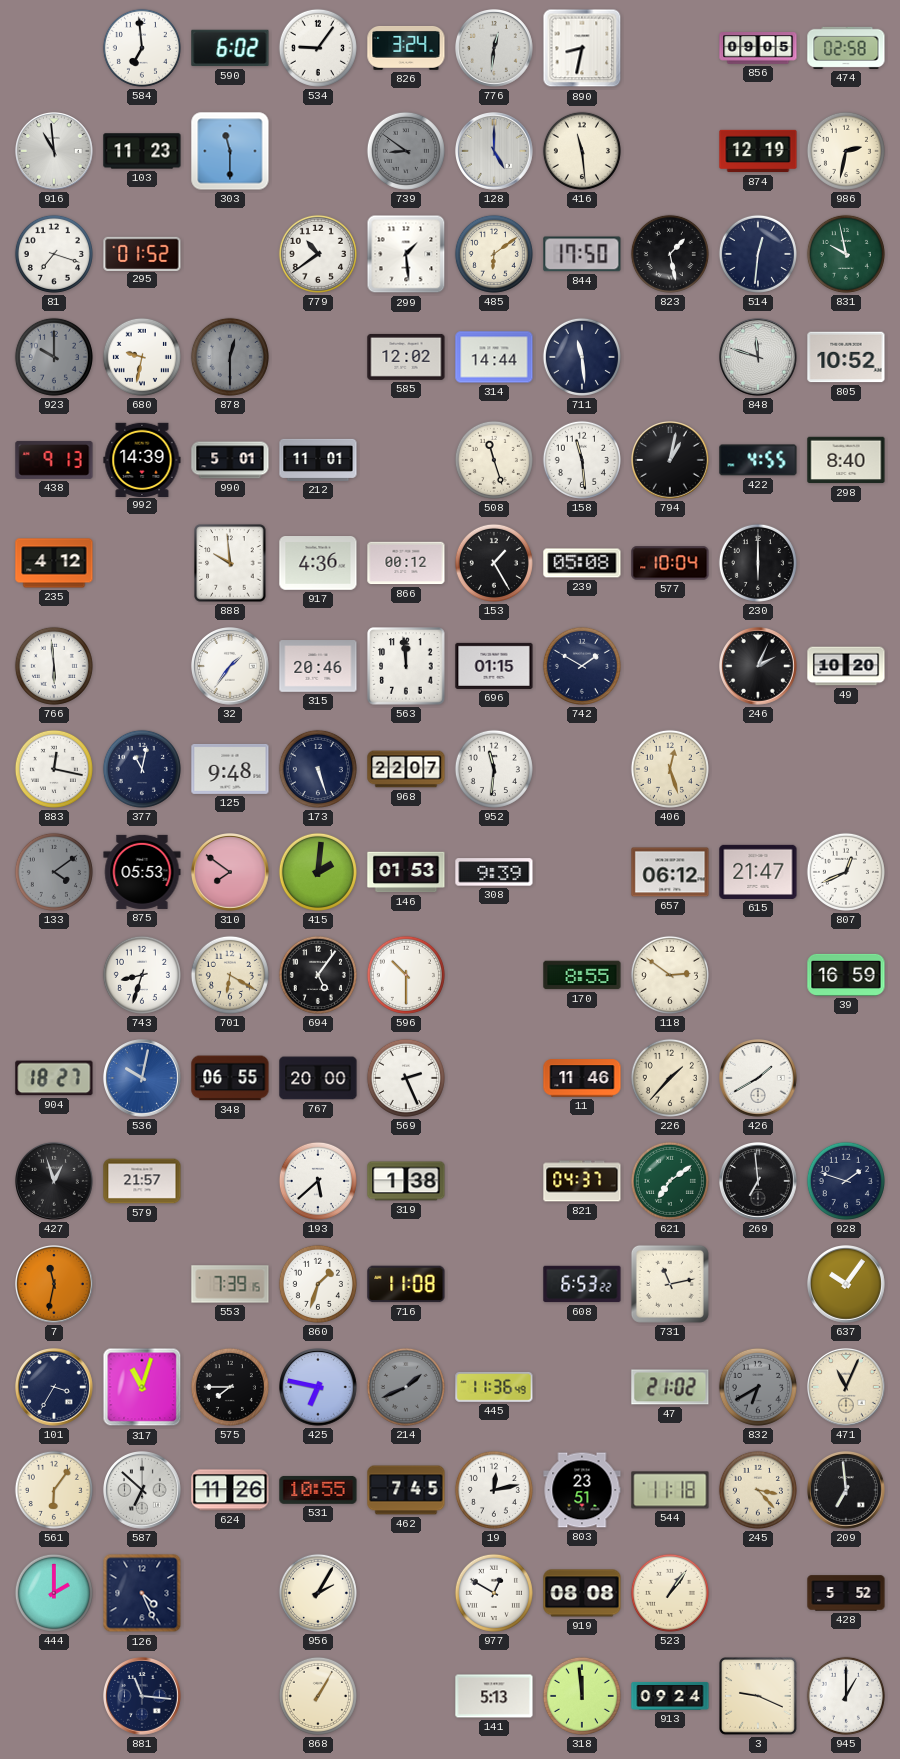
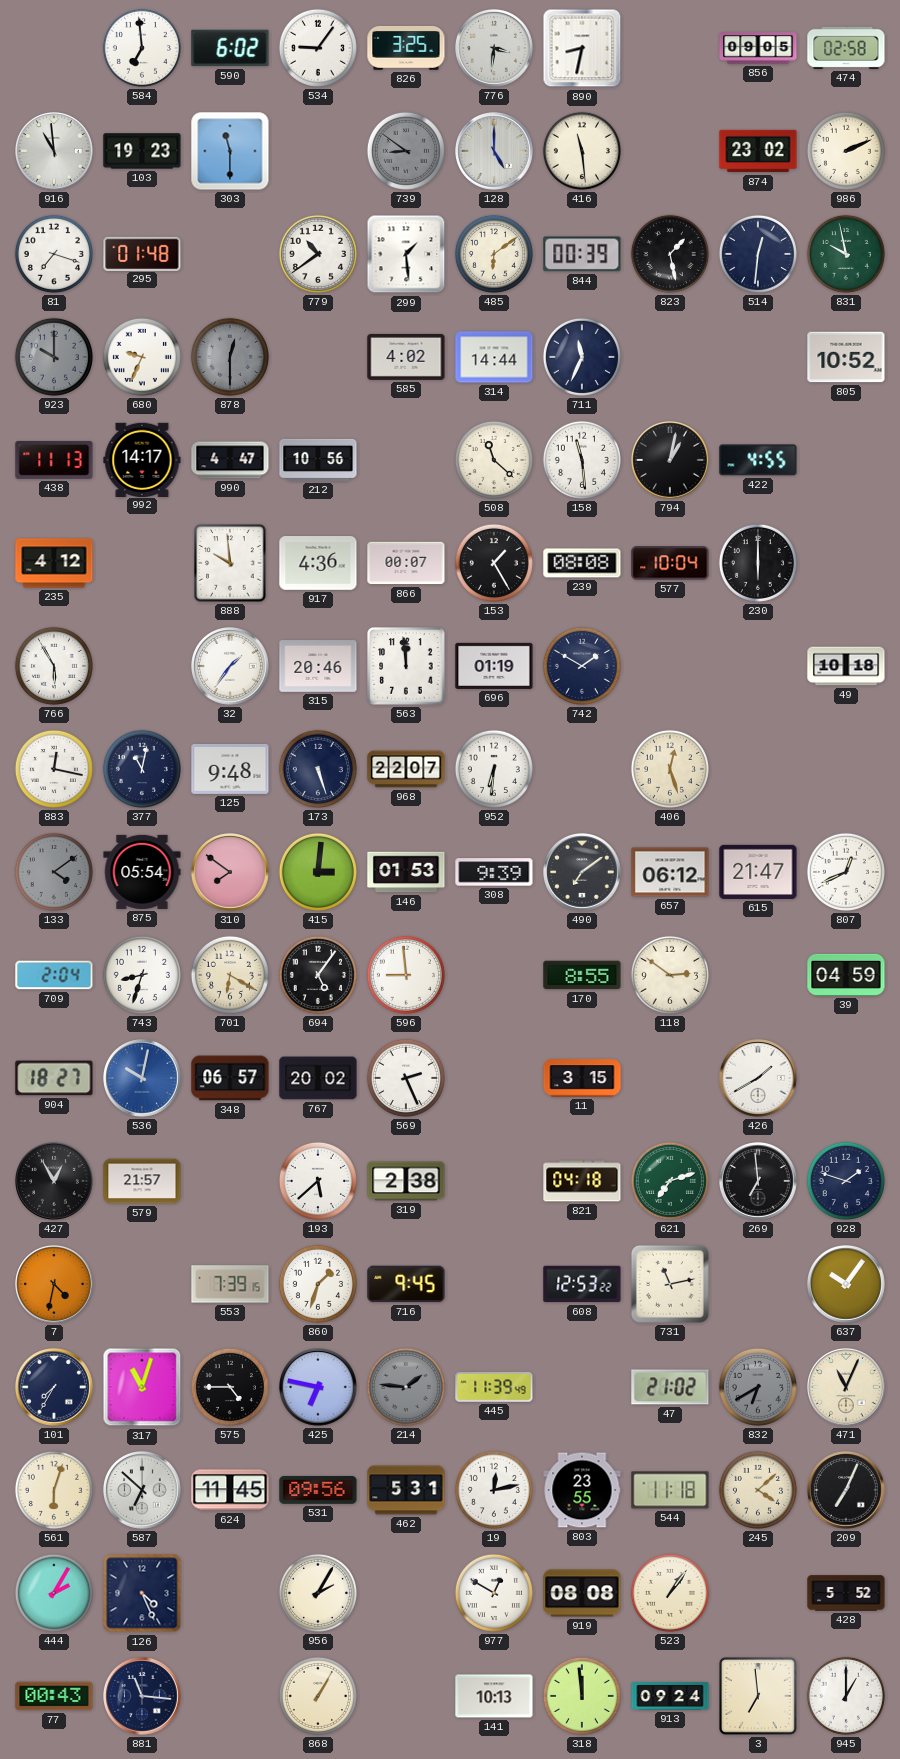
826: 3:24 -> 3:25 (406, 48)
776: 12:31 -> 3:31 (495, 49)
103: 11:23 -> 19:23 (142, 151)
874: 12:19 -> 23:02 (758, 151)
986: 2:32 -> 2:11 (846, 151)
295: 01:52 -> 01:48 (142, 253)
844: 17:50 -> 00:39 (582, 254)
680: 9:32 -> 9:34 (142, 357)
585: 12:02 -> 4:02 (406, 357)
711: 11:29 -> 11:34 (582, 357)
848: 11:48 -> none (759, 358)
438: 9:13 -> 11:13 (54, 460)
992: 14:39 -> 14:17 (142, 459)
990: 5:01 -> 4:47 (230, 460)
212: 11:01 -> 10:56 (318, 460)
508: 11:27 -> 11:22 (494, 460)
298: 8:40 -> none (846, 460)
866: 00:12 -> 00:07 (406, 563)
239: 05:08 -> 08:08 (582, 563)
766: 5:59 -> 5:55 (54, 666)
696: 01:15 -> 01:19 (494, 666)
246: 2:04 -> none (759, 667)
49: 10:20 -> 10:18 (846, 666)
952: 11:31 -> 6:31 (494, 769)
875: 05:53 -> 05:54 (142, 872)
415: 2:01 -> 3:01 (318, 872)
490: none -> 7:09 (583, 873)
709: none -> 2:04 (54, 975)
596: 10:30 -> 8:59 (406, 975)
39: 16:59 -> 04:59 (846, 975)
348: 06:55 -> 06:57 (230, 1078)
767: 20:00 -> 20:02 (318, 1078)
11: 11:46 -> 3:15 (582, 1078)
226: 1:37 -> none (670, 1078)
427: 12:57 -> 12:55 (55, 1182)
319: 1:38 -> 2:38 (406, 1181)
821: 04:37 -> 04:18 (582, 1181)
621: 7:09 -> 7:12 (670, 1181)
7: 11:32 -> 4:32 (55, 1285)
716: 11:08 -> 9:45 (406, 1284)
608: 6:53 -> 12:53 (582, 1284)
101: 3:35 -> 7:35 (55, 1388)
575: 7:45 -> 4:45 (230, 1387)
214: 1:41 -> 1:46 (406, 1387)
445: 11:36 -> 11:39 (494, 1387)
561: 6:06 -> 6:03 (54, 1490)
624: 11:26 -> 11:45 (230, 1490)
531: 10:55 -> 09:56 (318, 1490)
462: 7:45 -> 5:31 (406, 1490)
803: 23:51 -> 23:55 (582, 1490)
245: 3:23 -> 4:08 (758, 1490)
209: 6:59 -> 7:04 (847, 1491)
444: 2:00 -> 2:05 (54, 1593)
77: none -> 00:43 (54, 1696)
141: 5:13 -> 10:13 (494, 1696)
3: 9:19 -> 6:59 (759, 1697)
